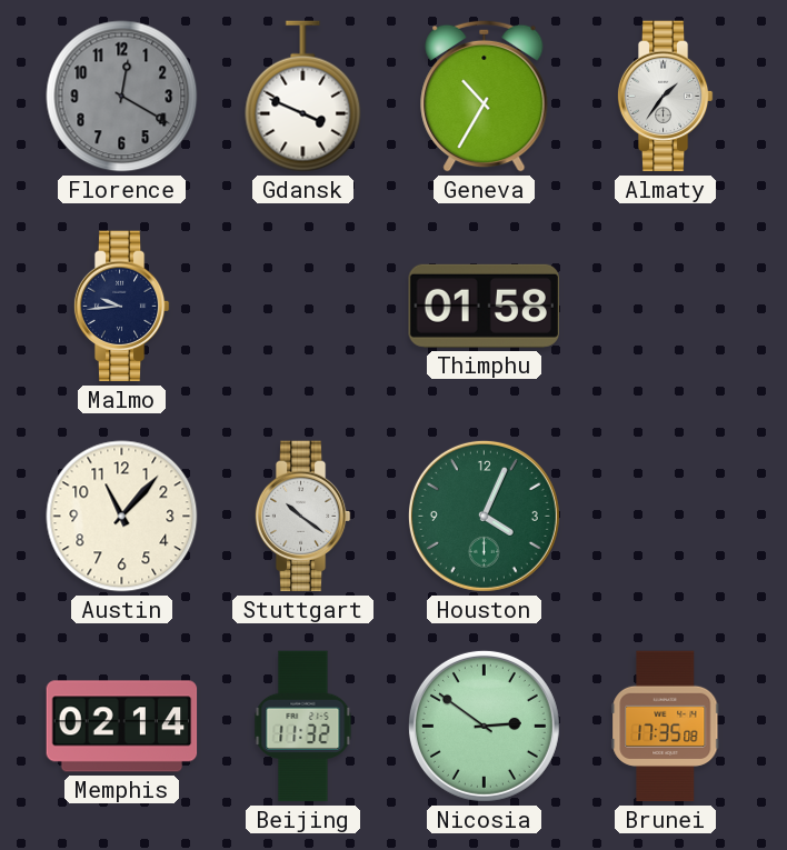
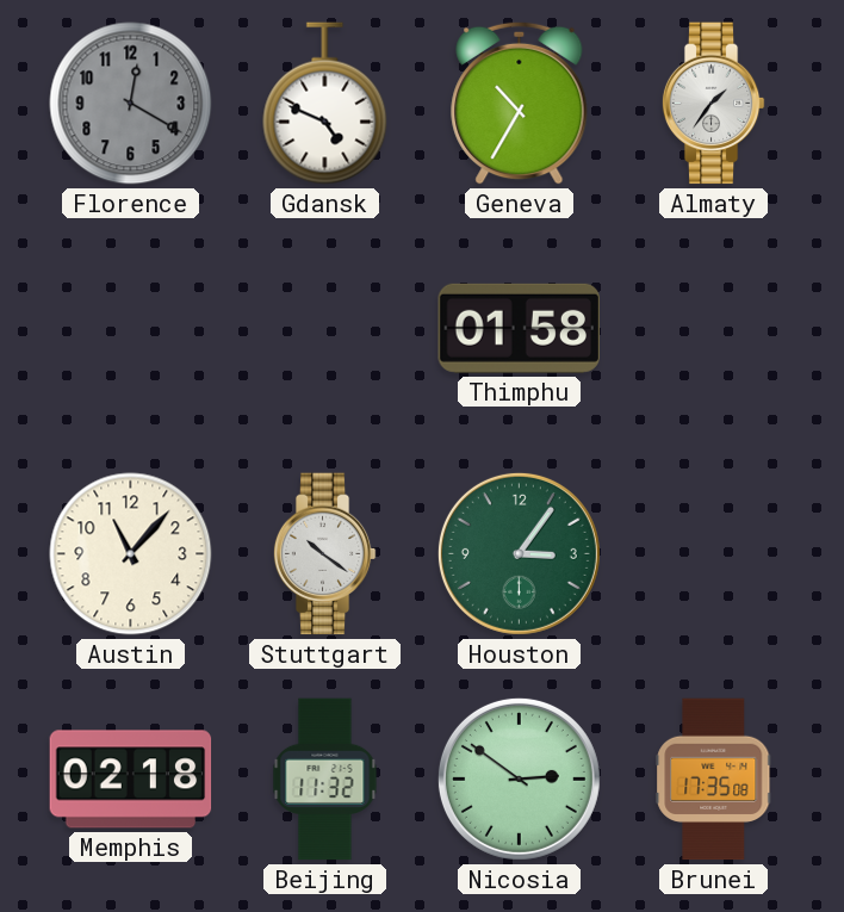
Gdansk: 3:49 -> 4:49 (325, 104)
Malmo: 9:44 -> none (121, 307)
Houston: 4:04 -> 3:06 (519, 553)
Memphis: 02:14 -> 02:18 (131, 780)
